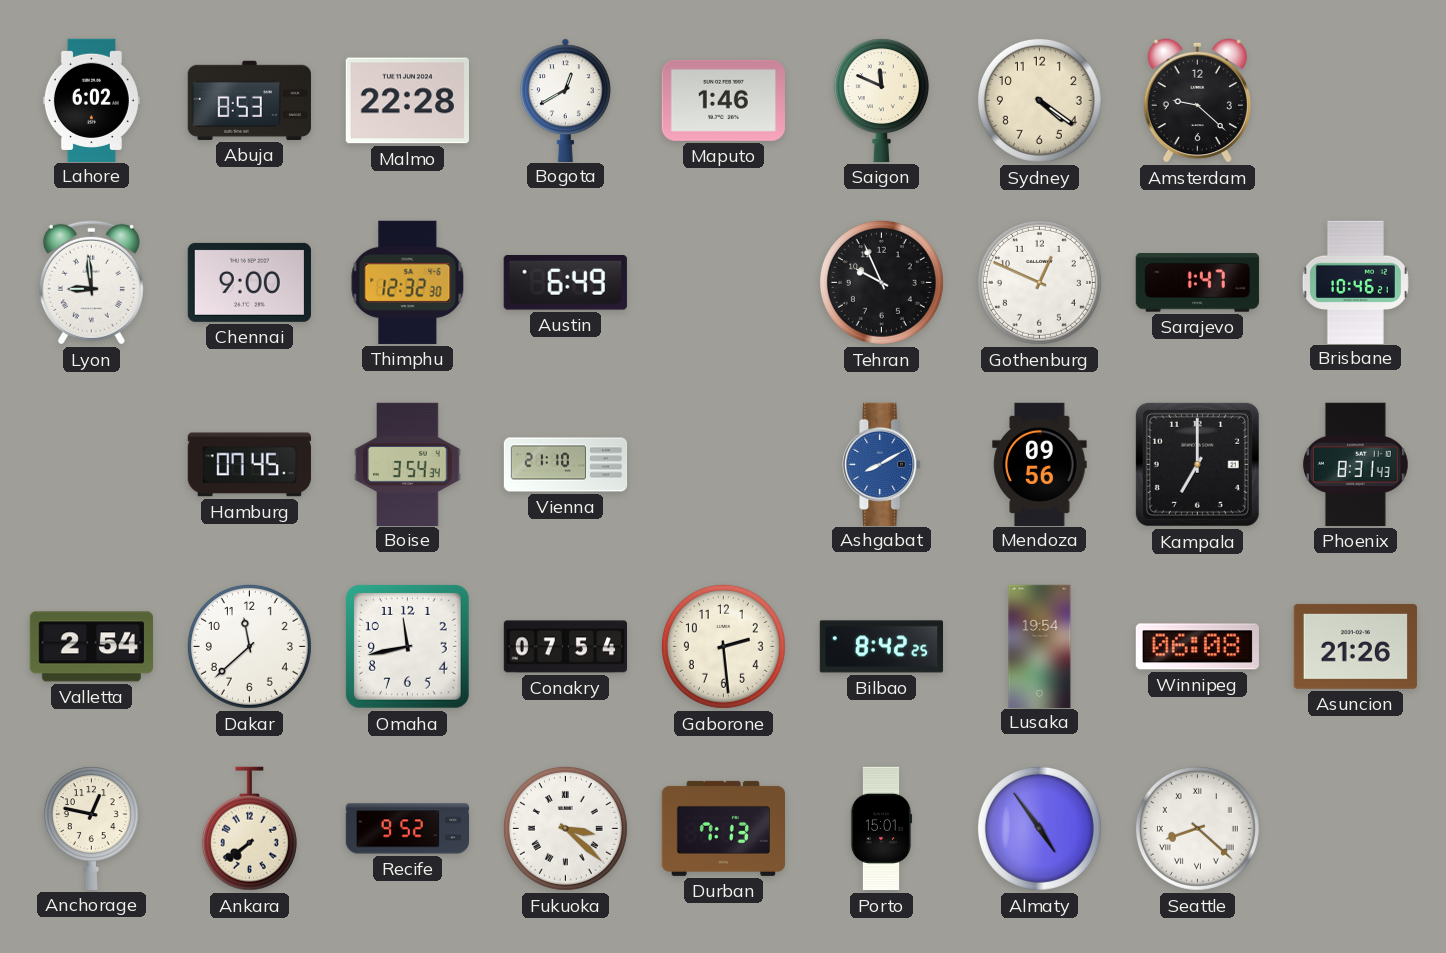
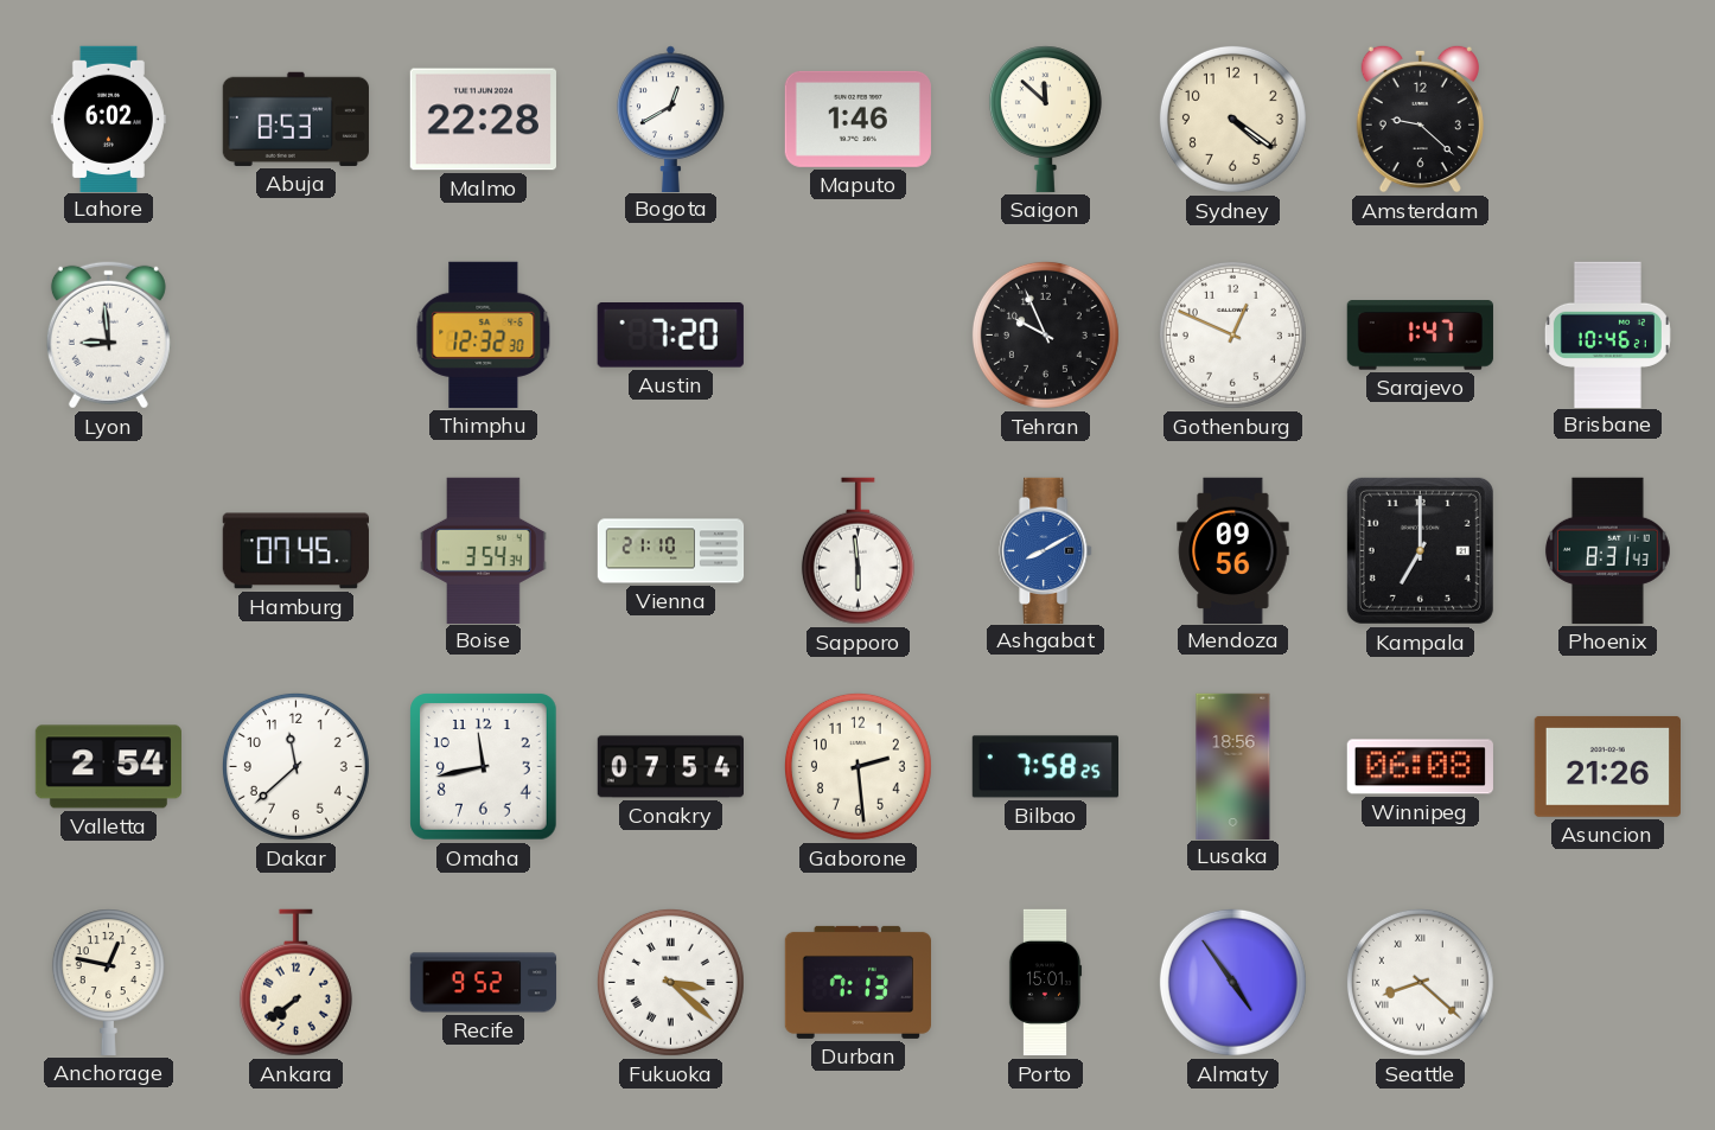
Saigon: 11:49 -> 11:52 (1045, 119)
Chennai: 9:00 -> none (249, 282)
Austin: 6:49 -> 7:20 (670, 336)
Sapporo: none -> 5:59 (857, 551)
Bilbao: 8:42 -> 7:58 (1045, 767)
Lusaka: 19:54 -> 18:56 (1233, 766)
